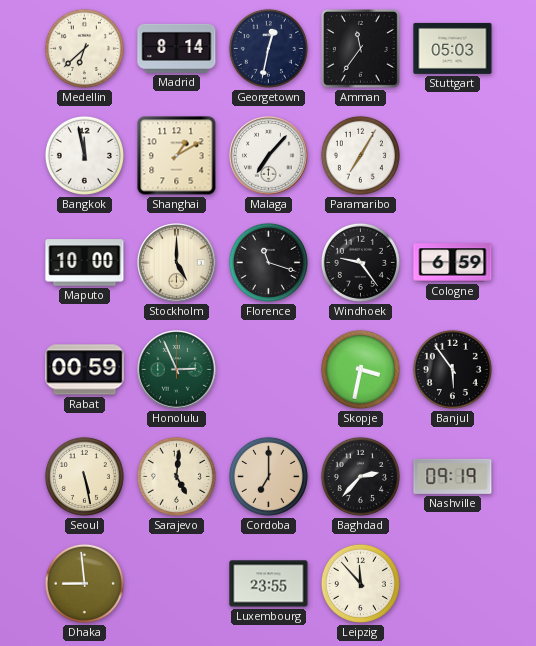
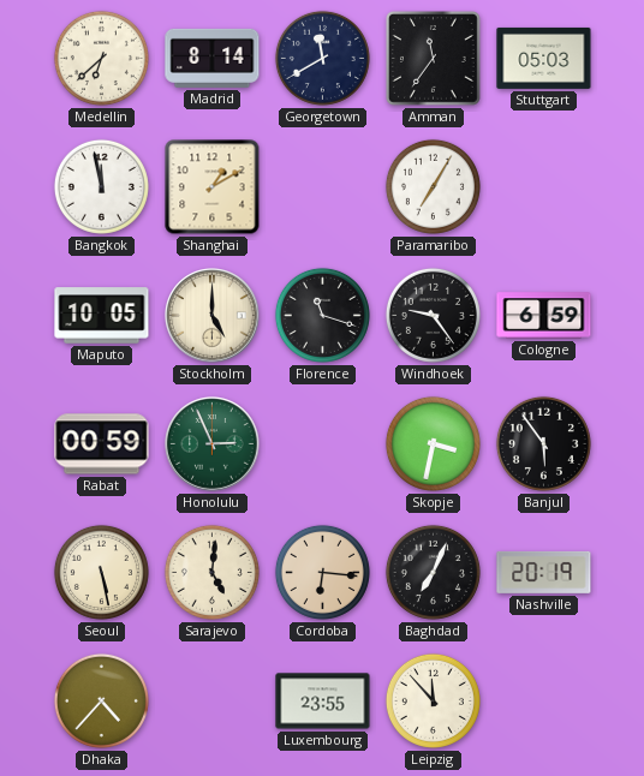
Georgetown: 12:32 -> 11:40 (322, 58)
Malaga: 7:07 -> none (269, 156)
Maputo: 10:00 -> 10:05 (102, 316)
Cordoba: 7:00 -> 6:16 (322, 572)
Baghdad: 2:37 -> 7:04 (433, 572)
Nashville: 09:19 -> 20:19 (544, 572)
Dhaka: 8:59 -> 4:37 (101, 700)
